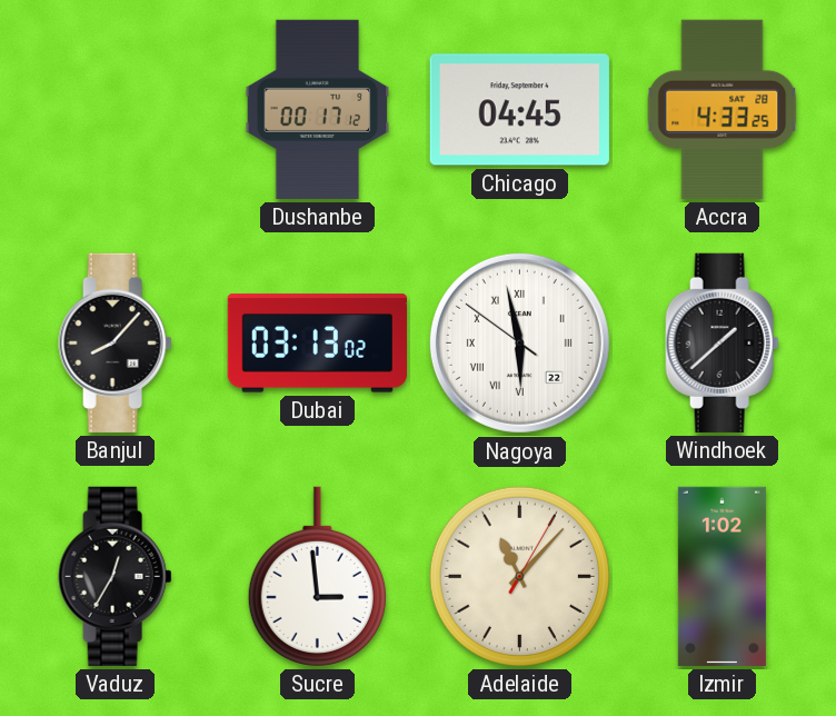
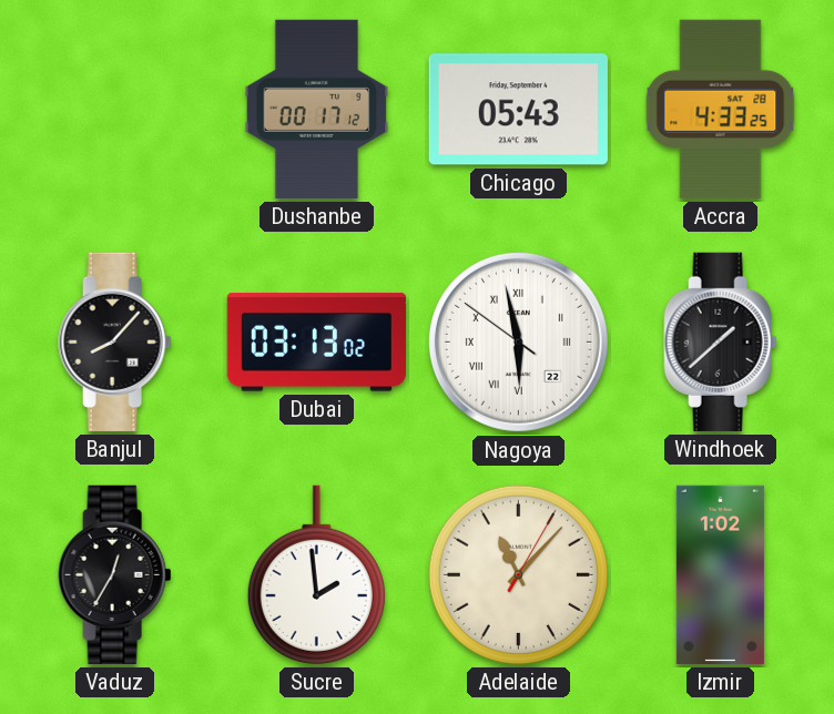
Chicago: 04:45 -> 05:43 (518, 110)
Sucre: 2:59 -> 1:59 (316, 574)
